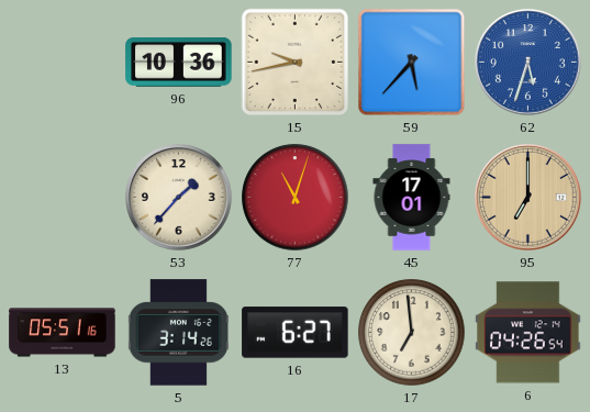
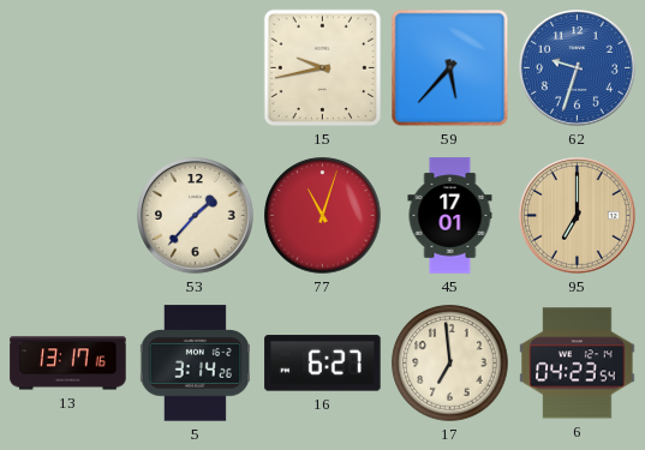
96: 10:36 -> none (179, 63)
62: 5:33 -> 9:33 (578, 68)
13: 05:51 -> 13:17 (68, 364)
6: 04:26 -> 04:23 (578, 364)
